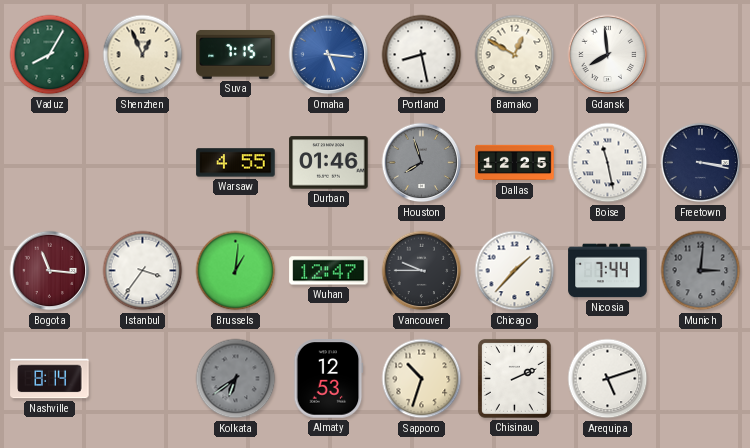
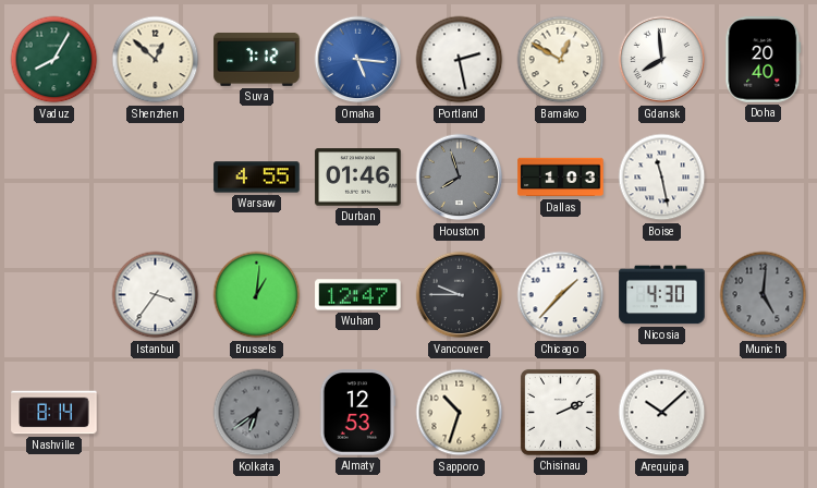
Shenzhen: 12:56 -> 12:52 (156, 60)
Suva: 7:15 -> 7:12 (257, 59)
Portland: 8:28 -> 2:28 (460, 60)
Doha: none -> 20:40 (764, 60)
Dallas: 12:25 -> 1:03 (561, 178)
Freetown: 3:17 -> none (701, 163)
Bogota: 11:16 -> none (50, 271)
Nicosia: 7:44 -> 4:30 (662, 295)
Munich: 3:01 -> 5:01 (764, 295)
Arequipa: 5:12 -> 10:08 (662, 413)
